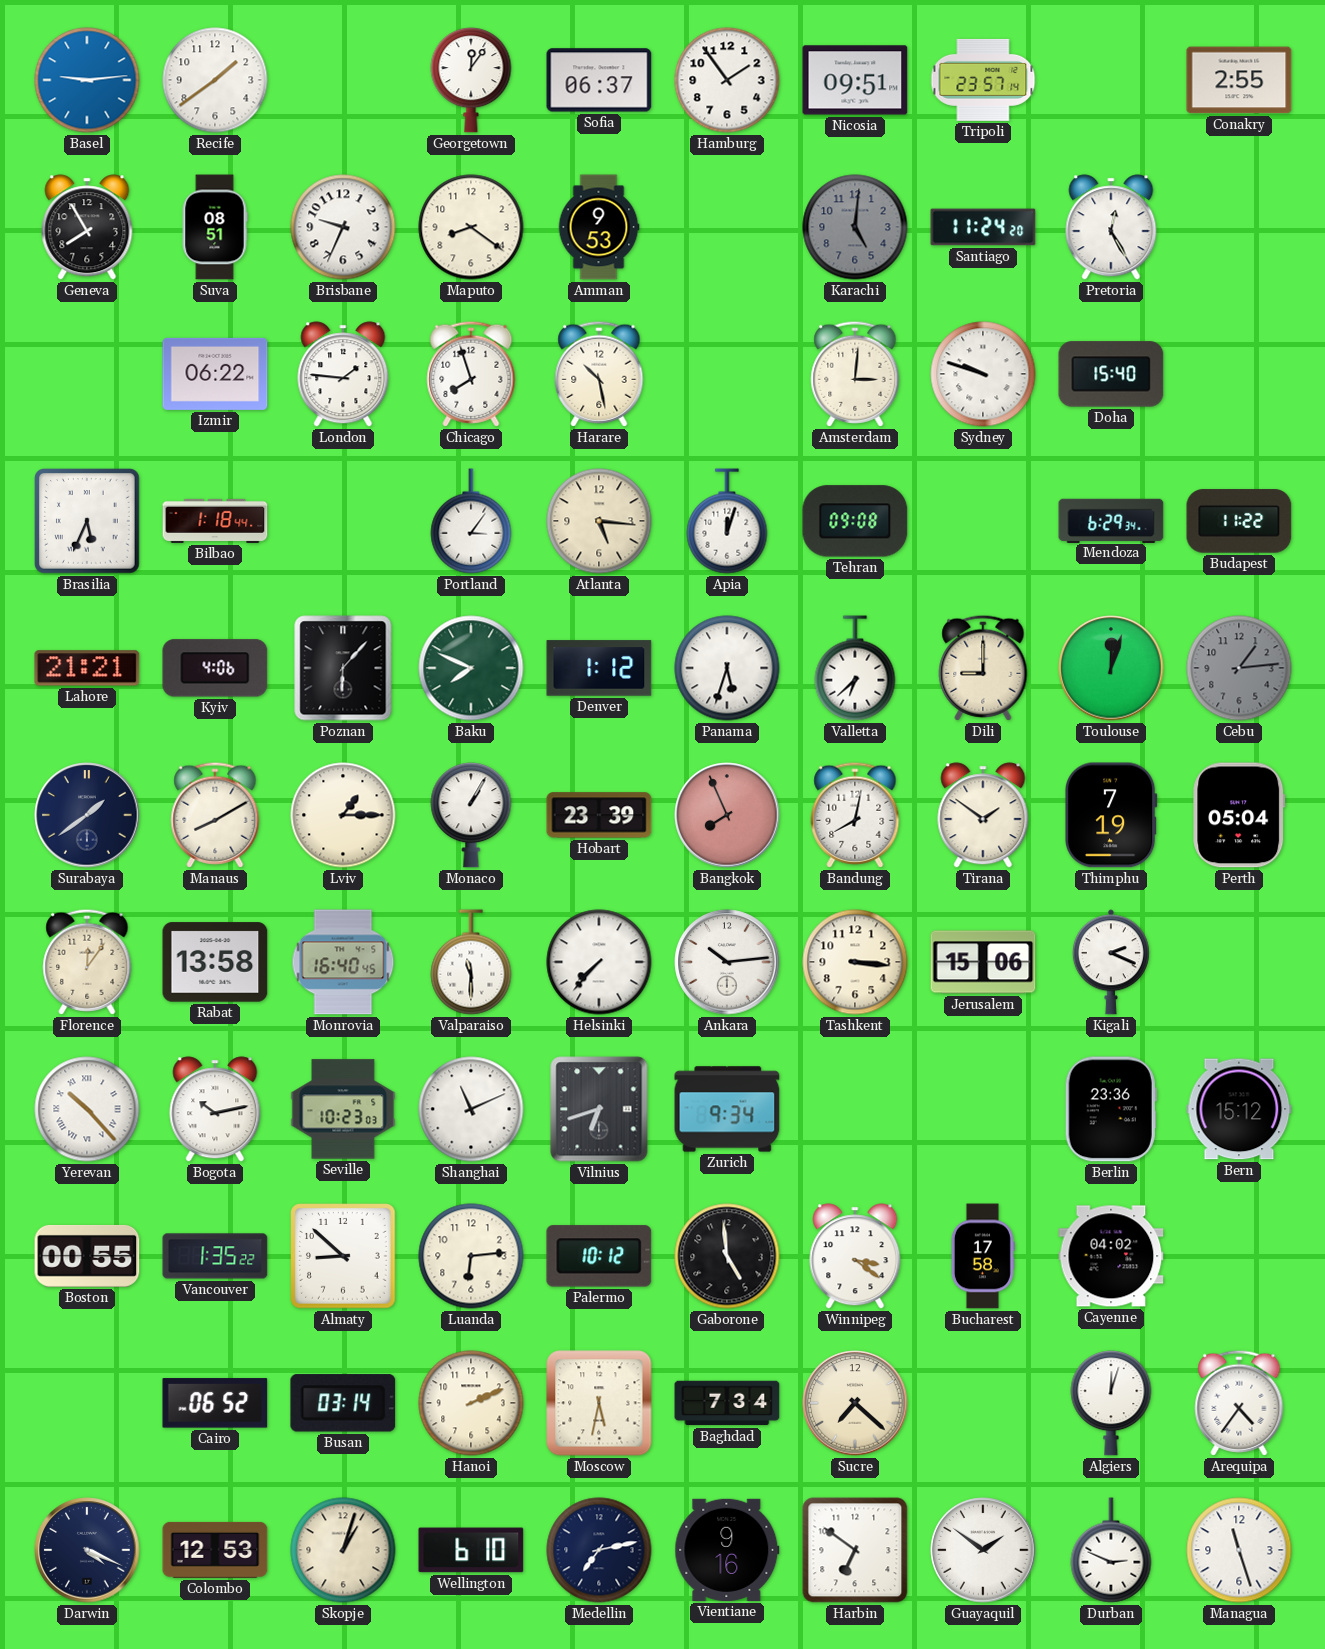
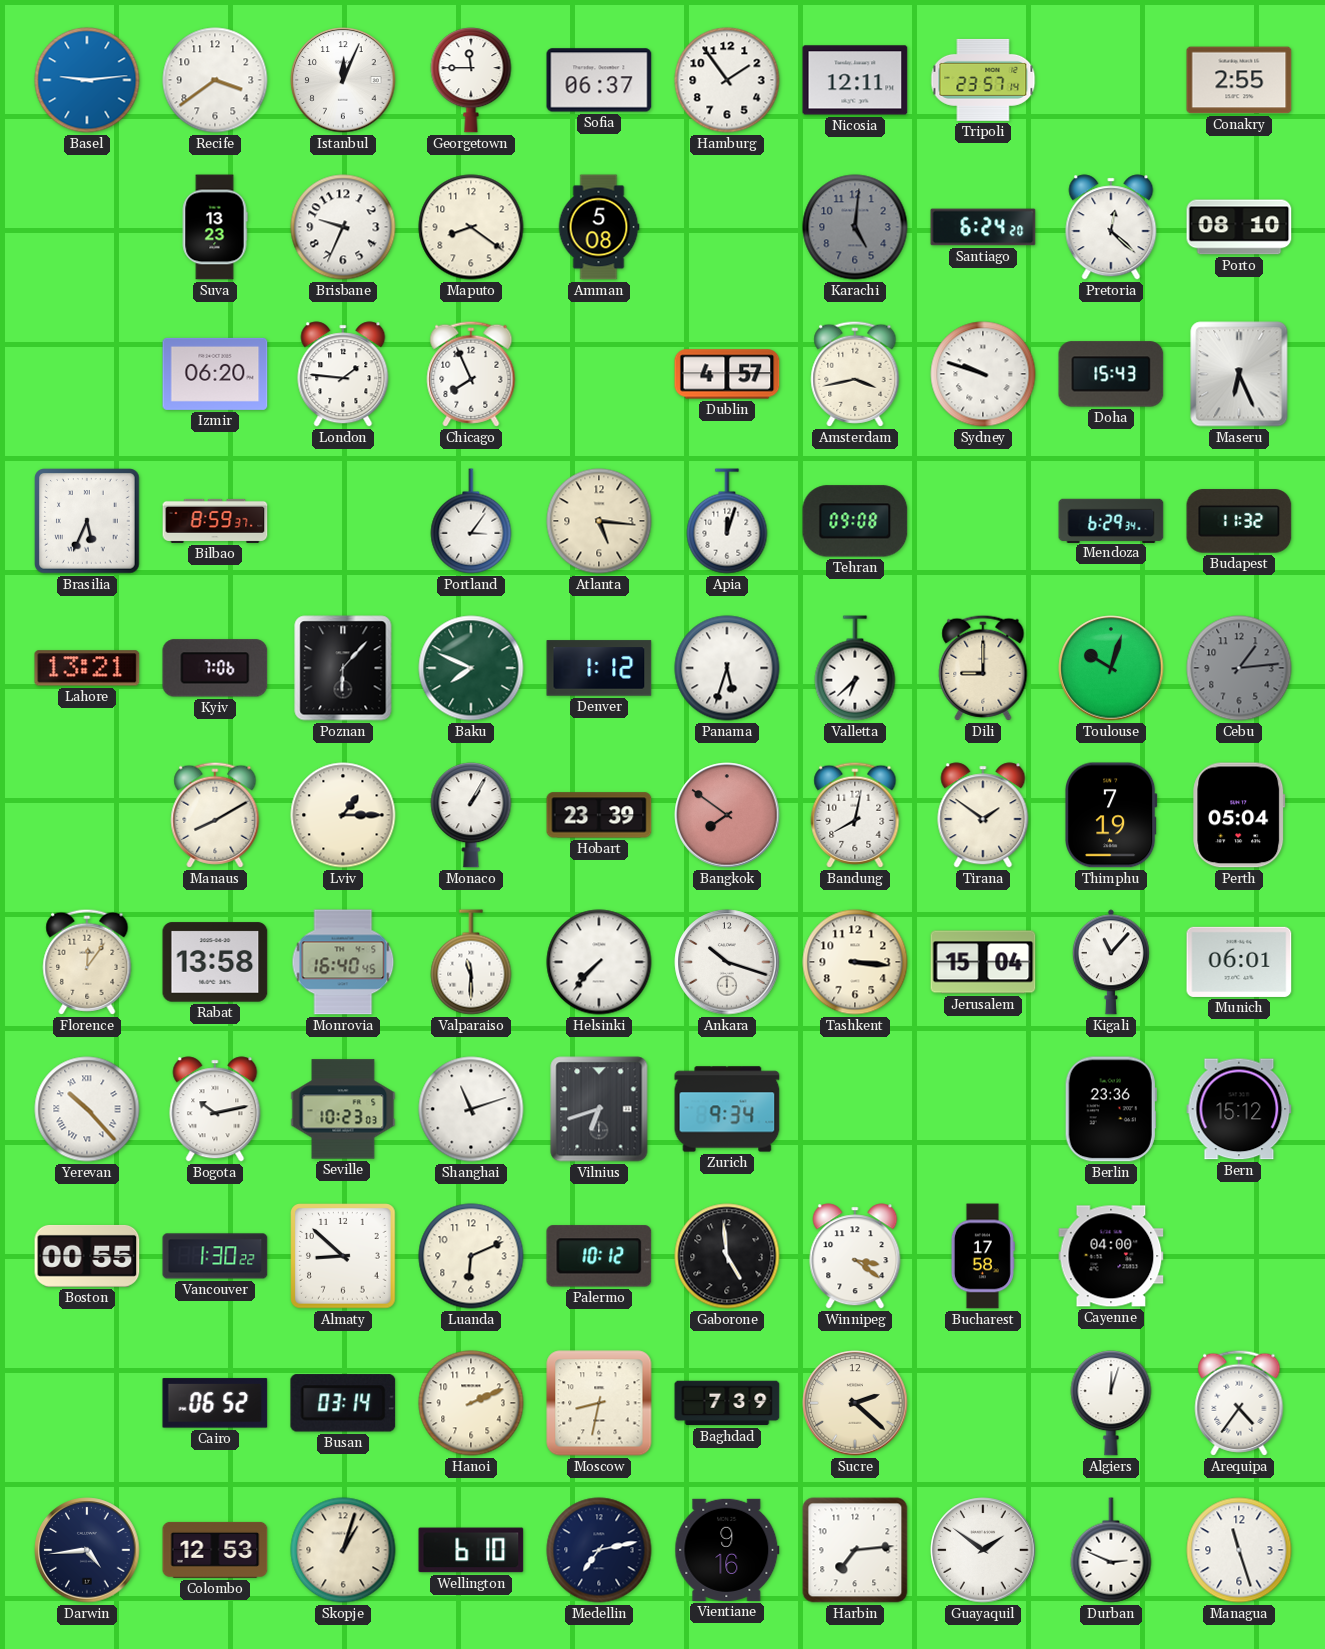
Recife: 1:39 -> 3:39 (215, 80)
Istanbul: none -> 12:04 (343, 80)
Georgetown: 12:06 -> 11:45 (471, 80)
Nicosia: 09:51 -> 12:11 (855, 80)
Geneva: 7:55 -> none (87, 227)
Suva: 08:51 -> 13:23 (215, 227)
Amman: 9:53 -> 5:08 (599, 227)
Santiago: 11:24 -> 6:24 (983, 227)
Pretoria: 12:25 -> 12:22 (1111, 227)
Porto: none -> 08:10 (1239, 227)
Izmir: 06:22 -> 06:20 (215, 374)
Chicago: 7:57 -> 7:56 (471, 374)
Harare: 10:28 -> none (599, 374)
Dublin: none -> 4:57 (727, 374)
Amsterdam: 3:01 -> 3:43 (855, 374)
Doha: 15:40 -> 15:43 (1111, 374)
Maseru: none -> 6:26 (1239, 374)
Bilbao: 1:18 -> 8:59 (215, 521)
Budapest: 11:22 -> 11:32 (1239, 521)
Lahore: 21:21 -> 13:21 (87, 668)
Kyiv: 4:06 -> 7:06 (215, 668)
Toulouse: 12:03 -> 10:03 (1111, 668)
Surabaya: 1:39 -> none (87, 815)
Bangkok: 7:56 -> 7:51 (727, 815)
Ankara: 10:14 -> 10:18 (727, 962)
Jerusalem: 15:06 -> 15:04 (983, 962)
Kigali: 2:19 -> 11:07 (1111, 962)
Munich: none -> 06:01 (1239, 962)
Shanghai: 11:11 -> 11:12 (471, 1109)
Vancouver: 1:35 -> 1:30 (215, 1256)
Luanda: 6:14 -> 6:11 (471, 1256)
Cayenne: 04:02 -> 04:00 (1111, 1256)
Moscow: 5:32 -> 8:32 (599, 1403)
Baghdad: 7:34 -> 7:39 (727, 1403)
Sucre: 7:22 -> 2:22 (855, 1403)
Darwin: 4:19 -> 4:44 (87, 1550)
Harbin: 6:51 -> 7:14 (855, 1550)
